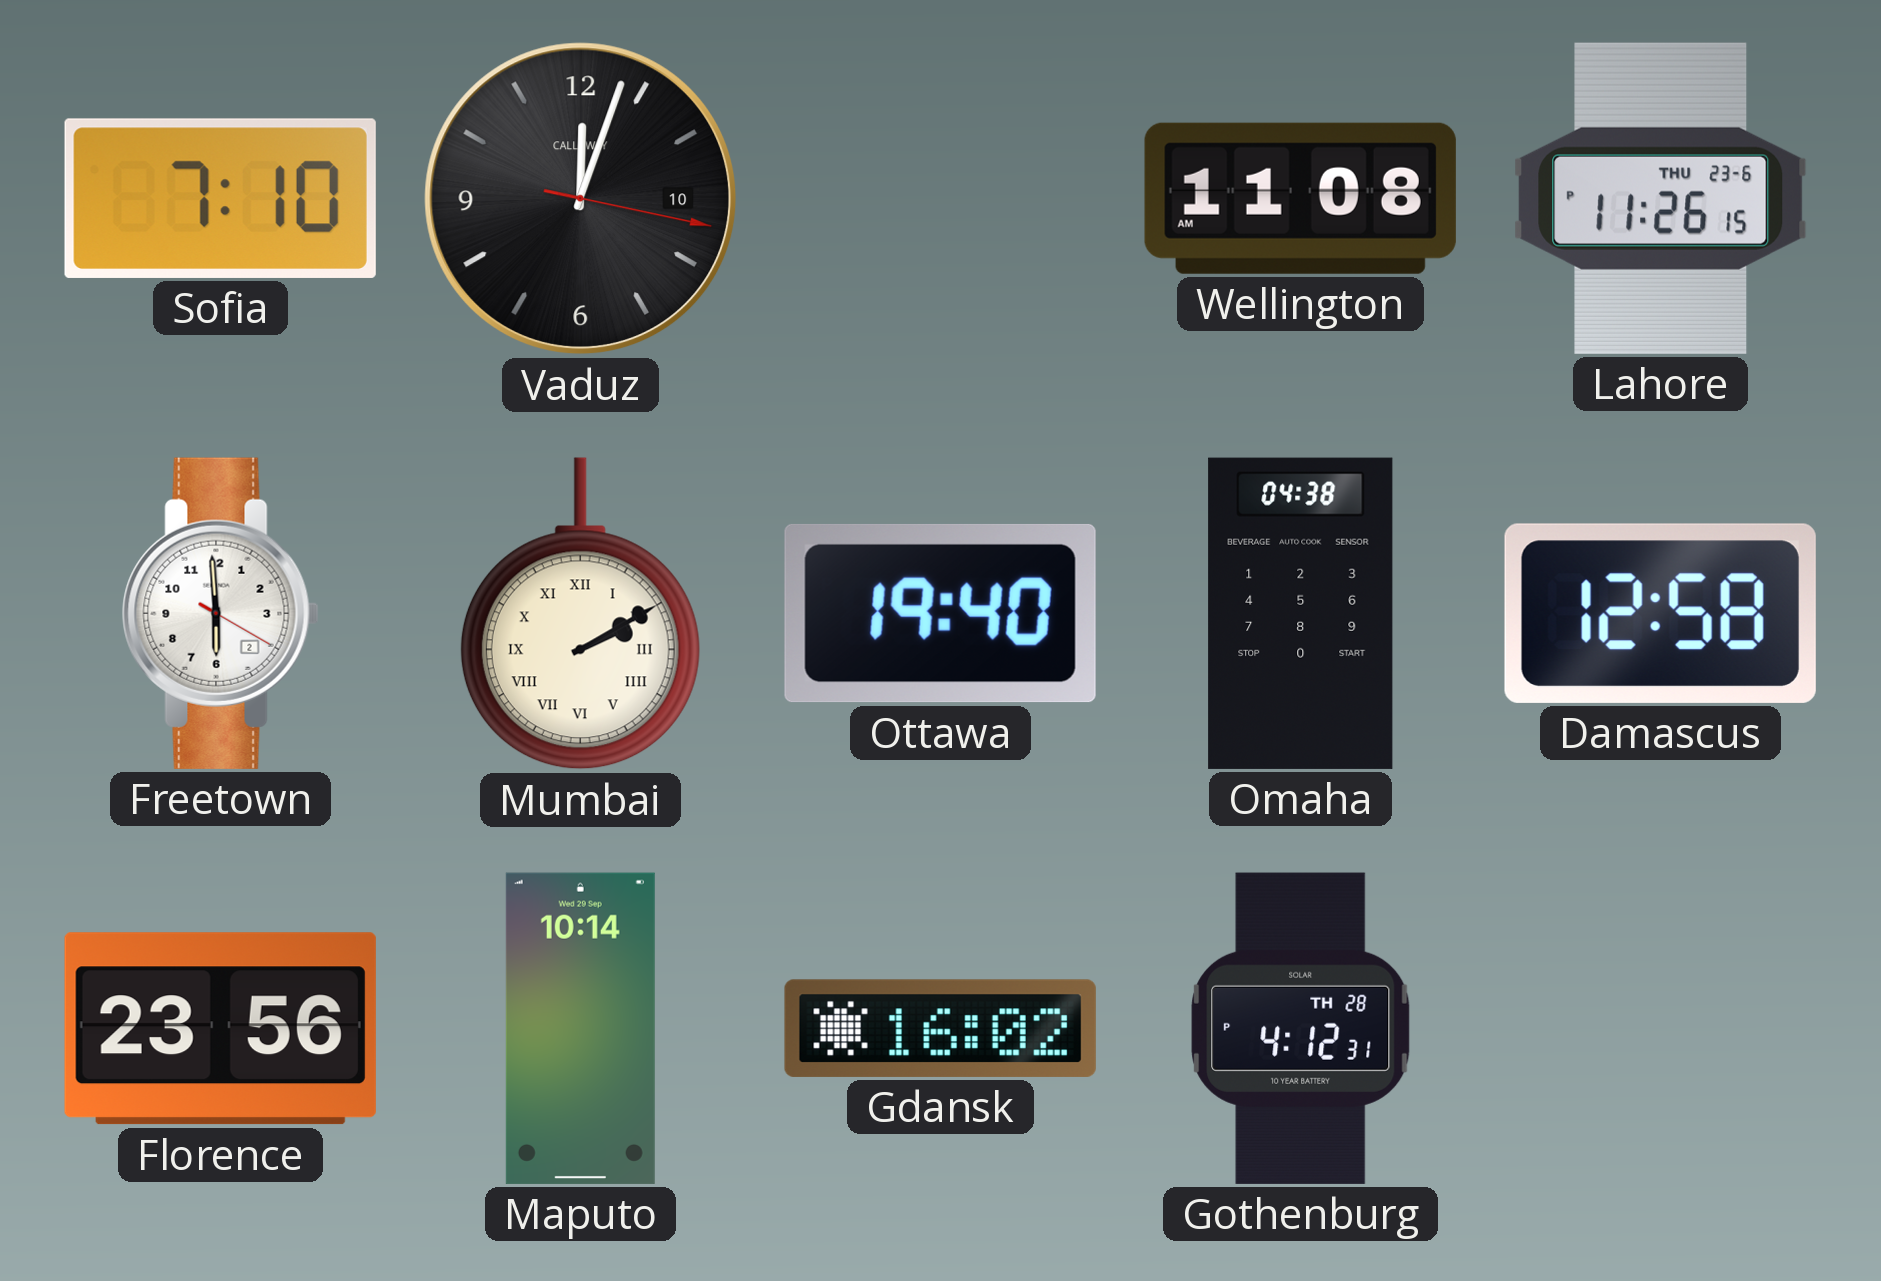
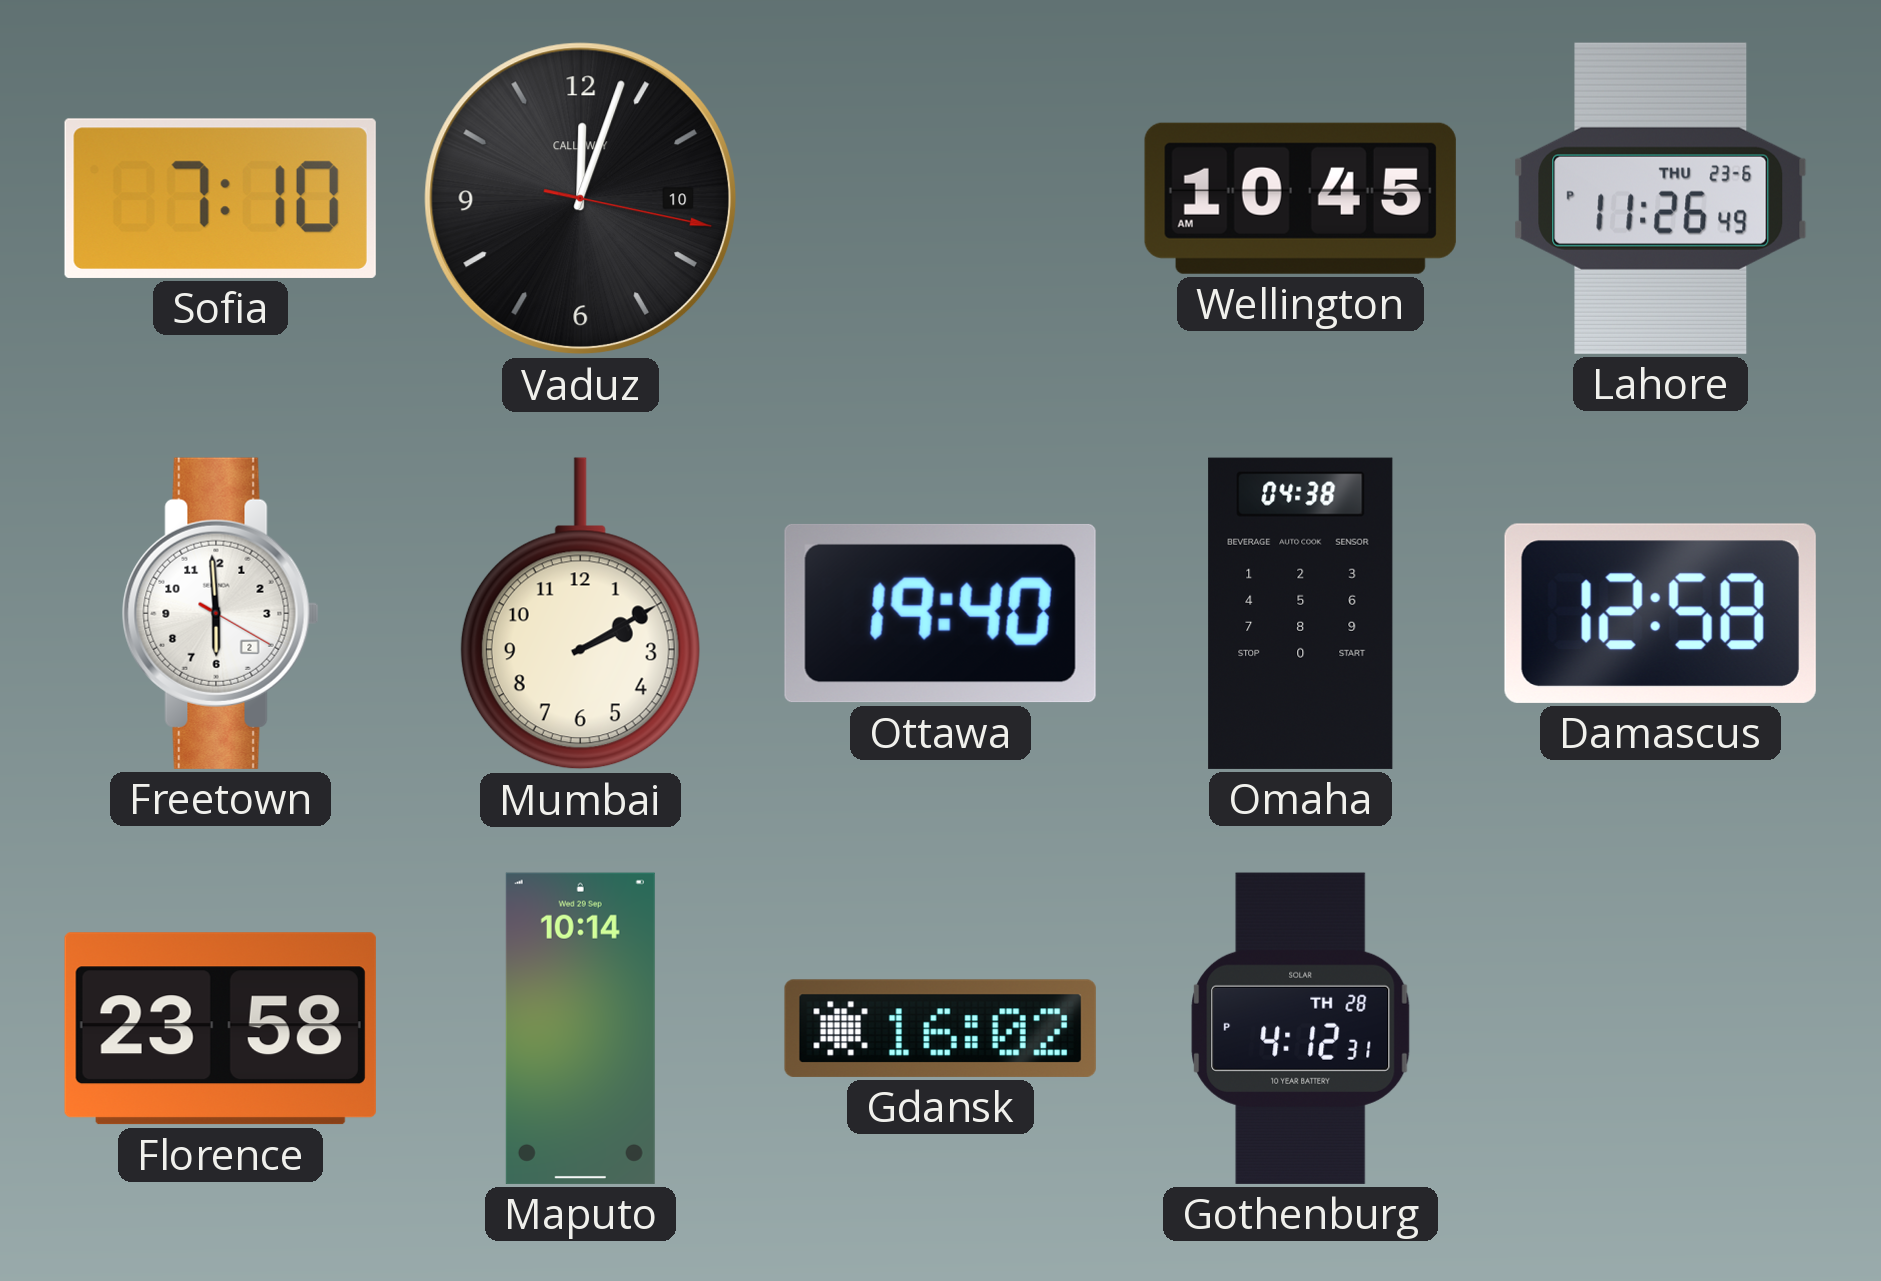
Wellington: 11:08 -> 10:45 (1300, 198)
Lahore: 11:26:15 PM -> 11:26:49 PM (1661, 198)
Mumbai numerals: Roman -> Arabic (580, 614)
Florence: 23:56 -> 23:58 (220, 1029)
